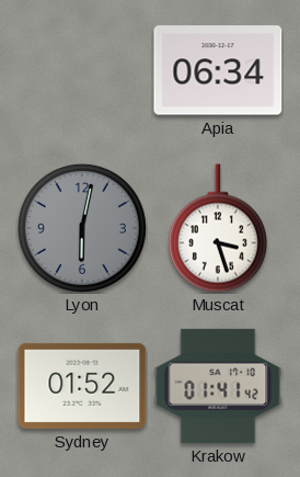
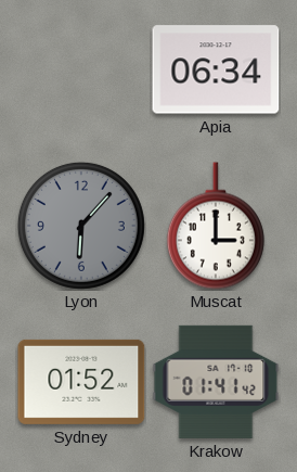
Lyon: 6:02 -> 6:07 (81, 226)
Muscat: 3:27 -> 3:00 (216, 226)
